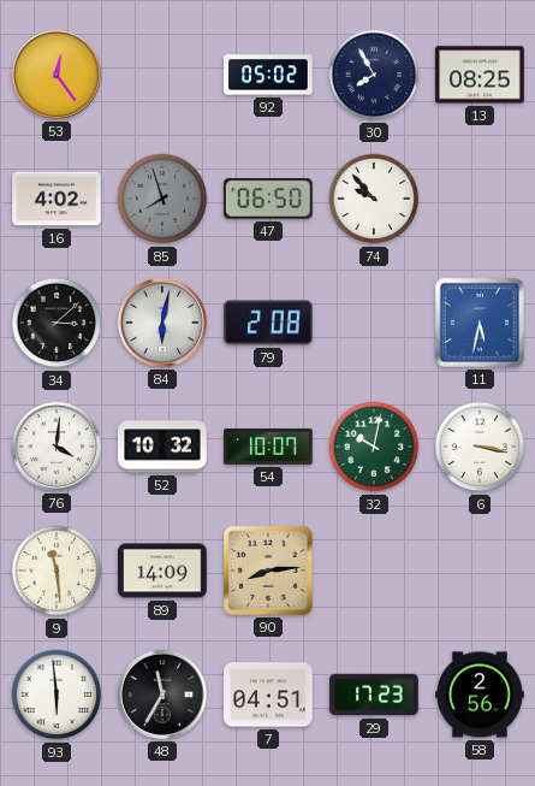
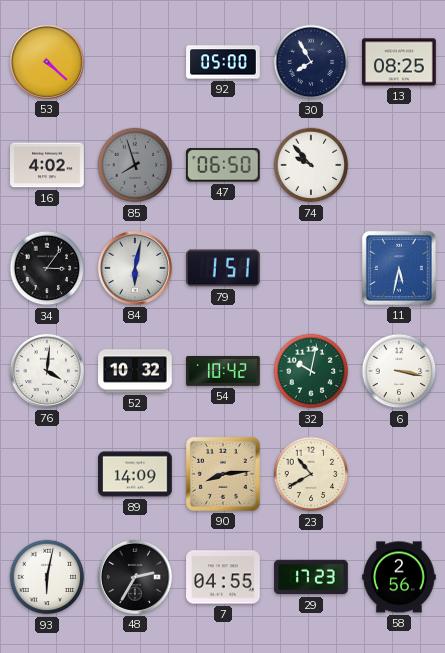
53: 12:24 -> 4:22 (47, 62)
92: 05:02 -> 05:00 (223, 62)
34: 3:08 -> 3:06 (47, 268)
79: 2:08 -> 1:51 (223, 268)
54: 10:07 -> 10:42 (223, 371)
9: 11:29 -> none (57, 571)
23: none -> 10:40 (311, 474)
93: 5:59 -> 6:02 (47, 577)
48: 11:35 -> 2:35 (135, 577)
7: 04:51 -> 04:55 (223, 577)
